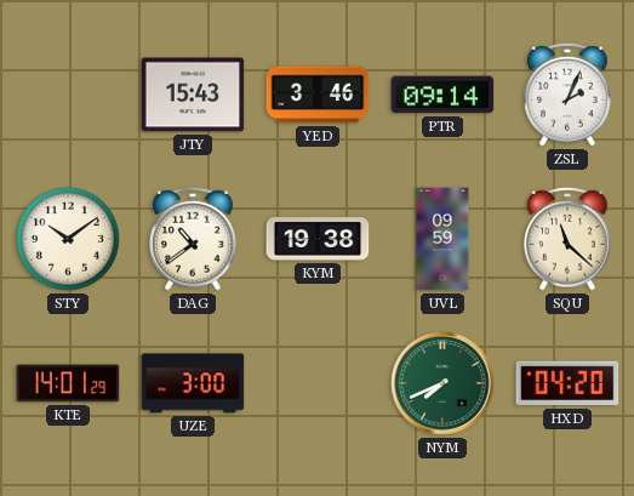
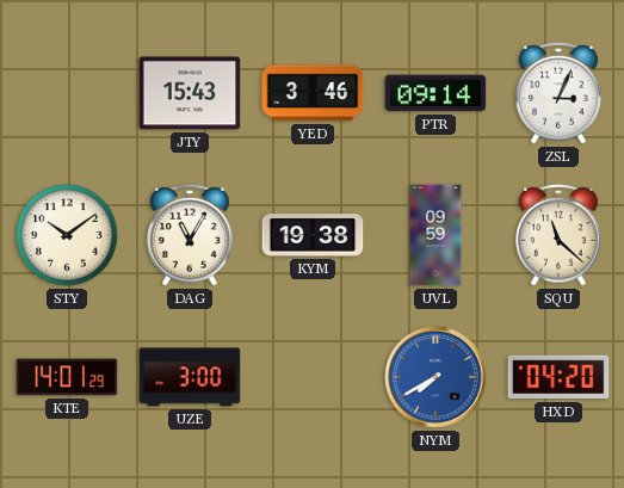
ZSL: 2:04 -> 3:04 (558, 93)
DAG: 10:39 -> 11:05 (190, 235)
NYM: 7:41 -> 7:40 (435, 377)
NYM dial: green -> blue (435, 377)
